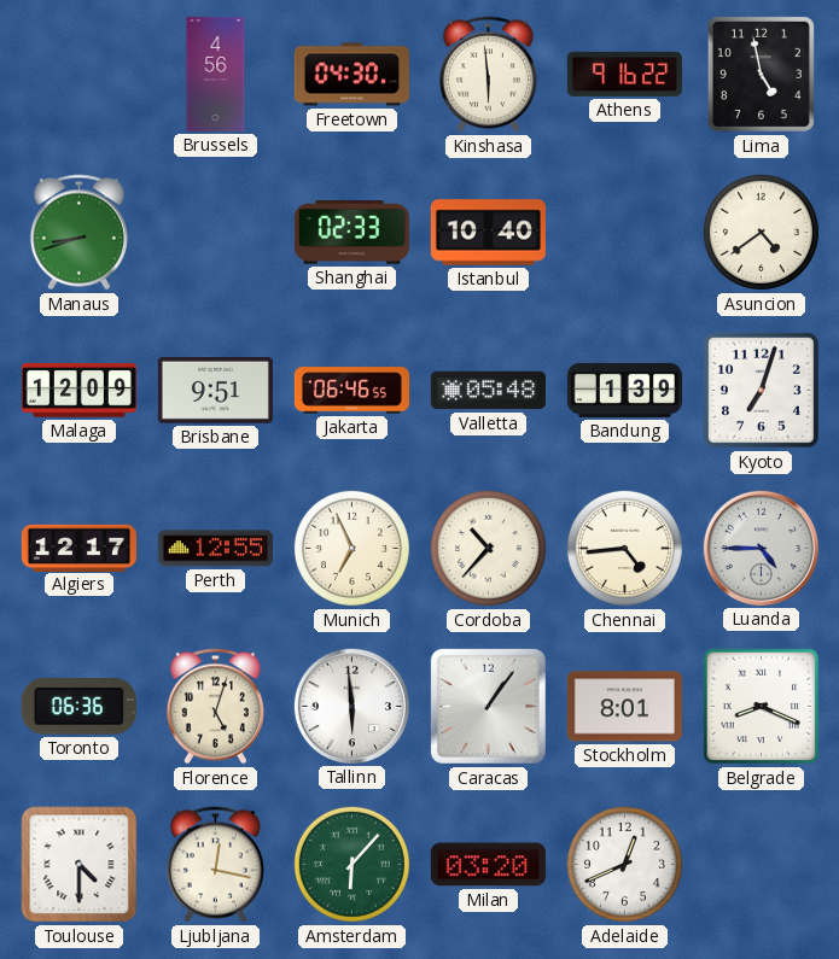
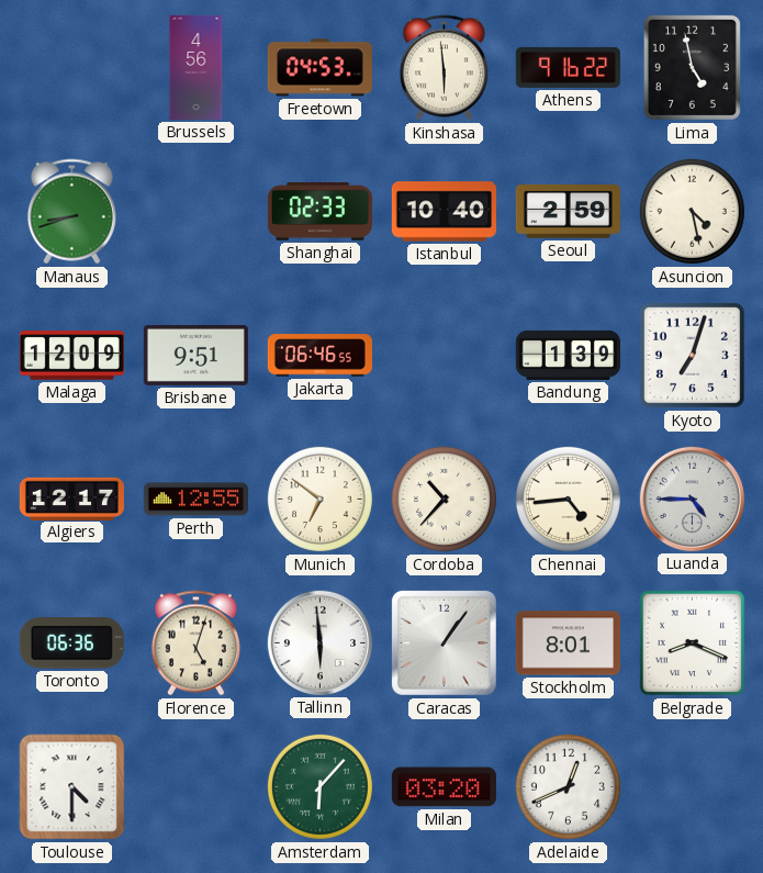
Freetown: 04:30 -> 04:53 (319, 68)
Seoul: none -> 2:59 (568, 212)
Asuncion: 4:39 -> 4:28 (692, 211)
Valletta: 05:48 -> none (488, 391)
Munich: 6:56 -> 6:51 (319, 499)
Ljubljana: 12:17 -> none (215, 865)
